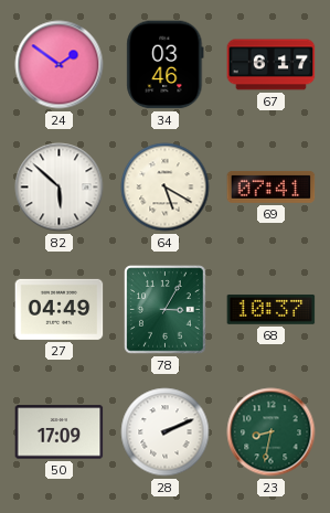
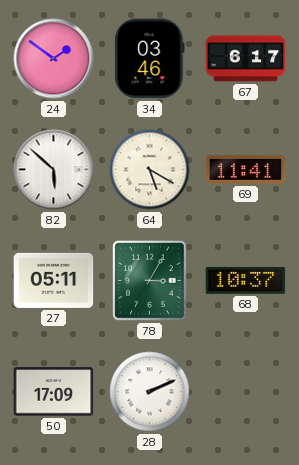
69: 07:41 -> 11:41 (246, 169)
27: 04:49 -> 05:11 (54, 280)
23: 8:32 -> none (272, 432)
